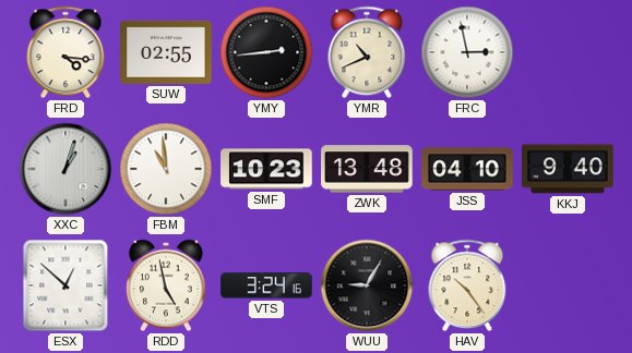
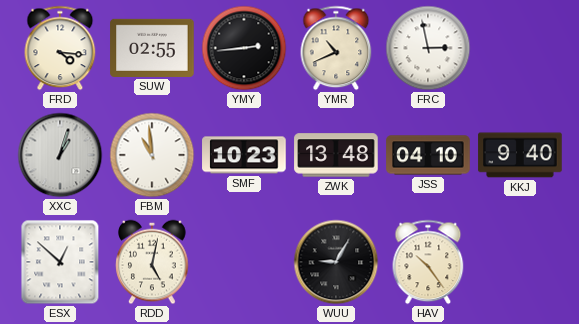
RDD: 4:58 -> 5:02 (152, 262)
VTS: 3:24 -> none (266, 285)
